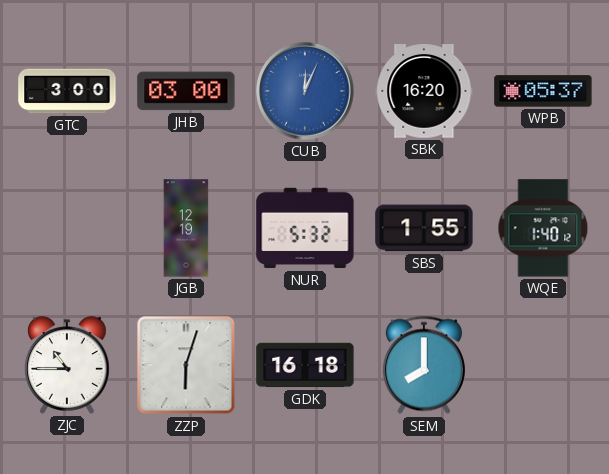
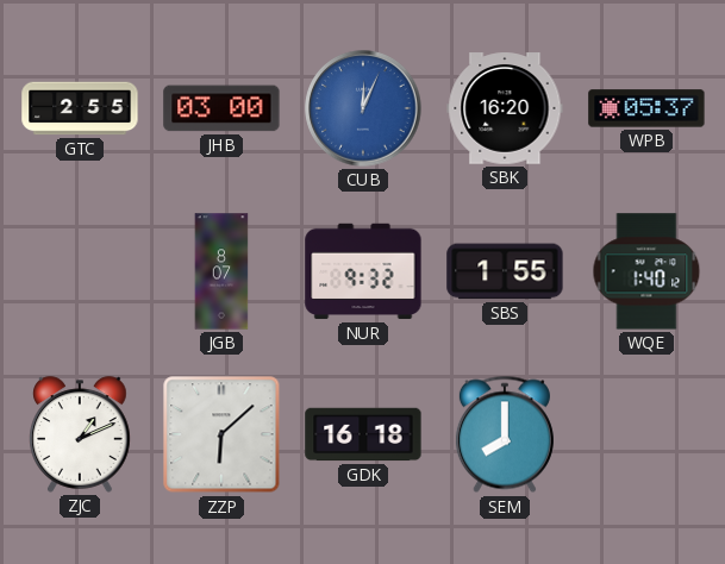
GTC: 3:00 -> 2:55 (80, 108)
JGB: 12:19 -> 8:07 (221, 271)
NUR: 5:32 -> 9:32 (363, 271)
ZJC: 10:45 -> 1:11 (80, 434)
ZZP: 6:03 -> 6:08 (221, 434)
